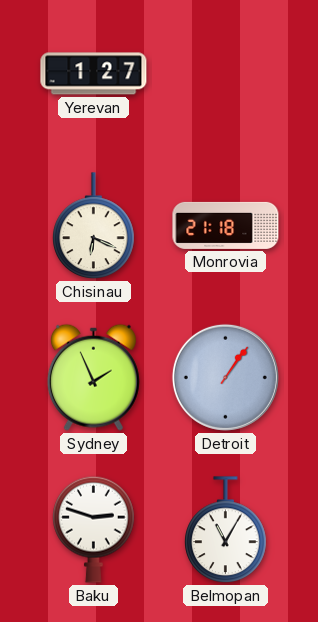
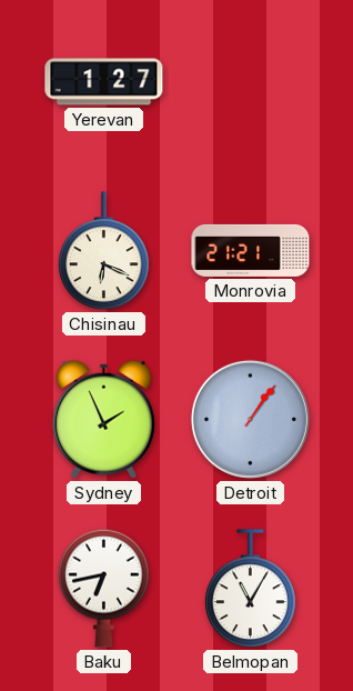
Monrovia: 21:18 -> 21:21 (251, 250)
Baku: 2:48 -> 6:43 (104, 588)
